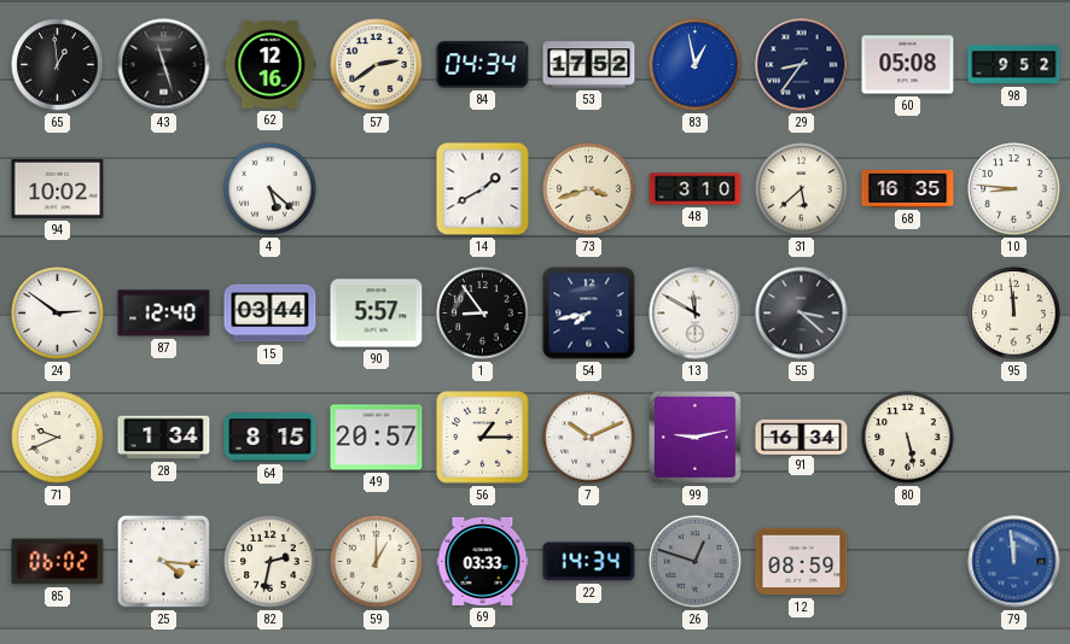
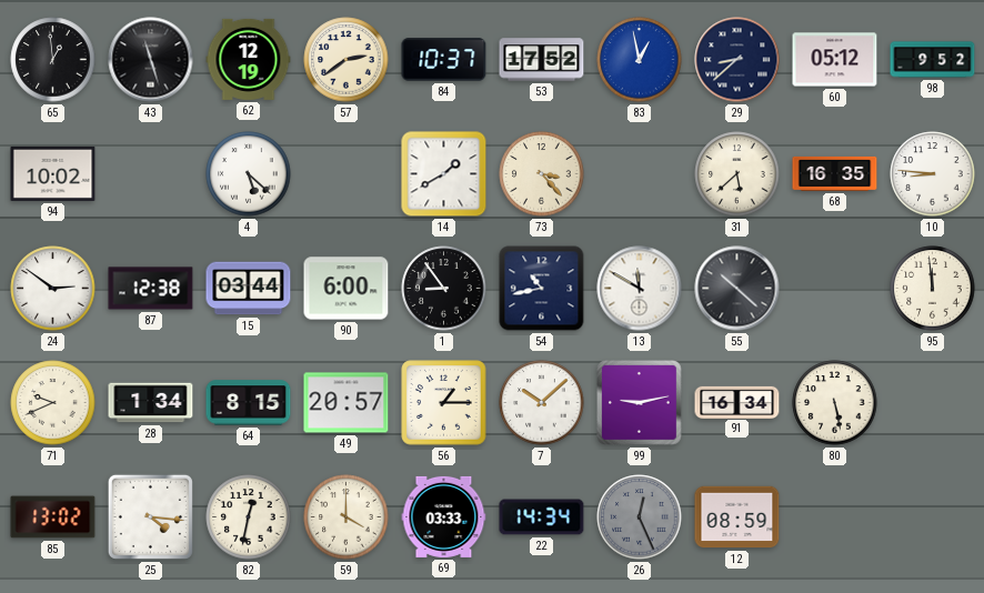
62: 12:16 -> 12:19 (249, 59)
84: 04:34 -> 10:37 (444, 60)
29: 8:36 -> 8:38 (737, 60)
60: 05:08 -> 05:12 (835, 60)
73: 3:42 -> 3:23 (542, 174)
48: 3:10 -> none (696, 189)
87: 12:40 -> 12:38 (151, 289)
90: 5:57 -> 6:00 (347, 289)
54: 7:43 -> 10:43 (542, 289)
55: 3:22 -> 10:22 (737, 289)
7: 10:11 -> 10:08 (542, 403)
85: 06:02 -> 13:02 (53, 517)
82: 2:32 -> 12:32 (249, 517)
59: 1:00 -> 4:00 (347, 517)
26: 12:48 -> 12:26 (640, 517)
79: 11:59 -> none (1014, 562)
